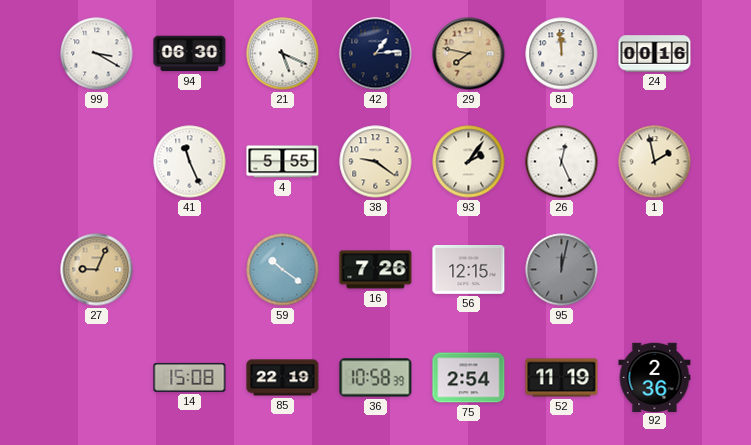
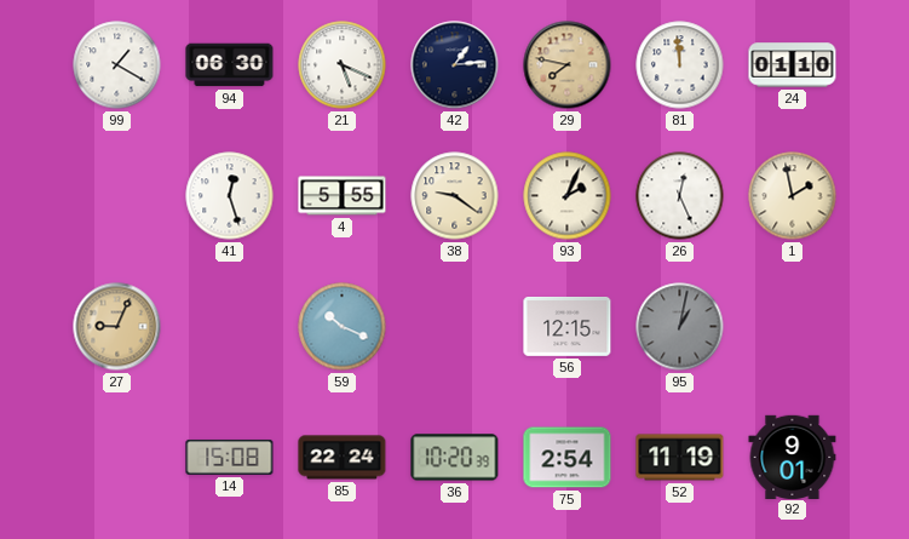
99: 3:20 -> 1:20 (117, 65)
24: 00:16 -> 01:10 (793, 65)
41: 11:26 -> 12:27 (230, 196)
93: 2:06 -> 2:04 (568, 196)
59: 10:21 -> 10:19 (343, 327)
16: 7:26 -> none (376, 270)
95: 12:02 -> 1:02 (680, 327)
85: 22:19 -> 22:24 (343, 458)
36: 10:58 -> 10:20 (455, 458)
92: 2:36 -> 9:01 (793, 457)
